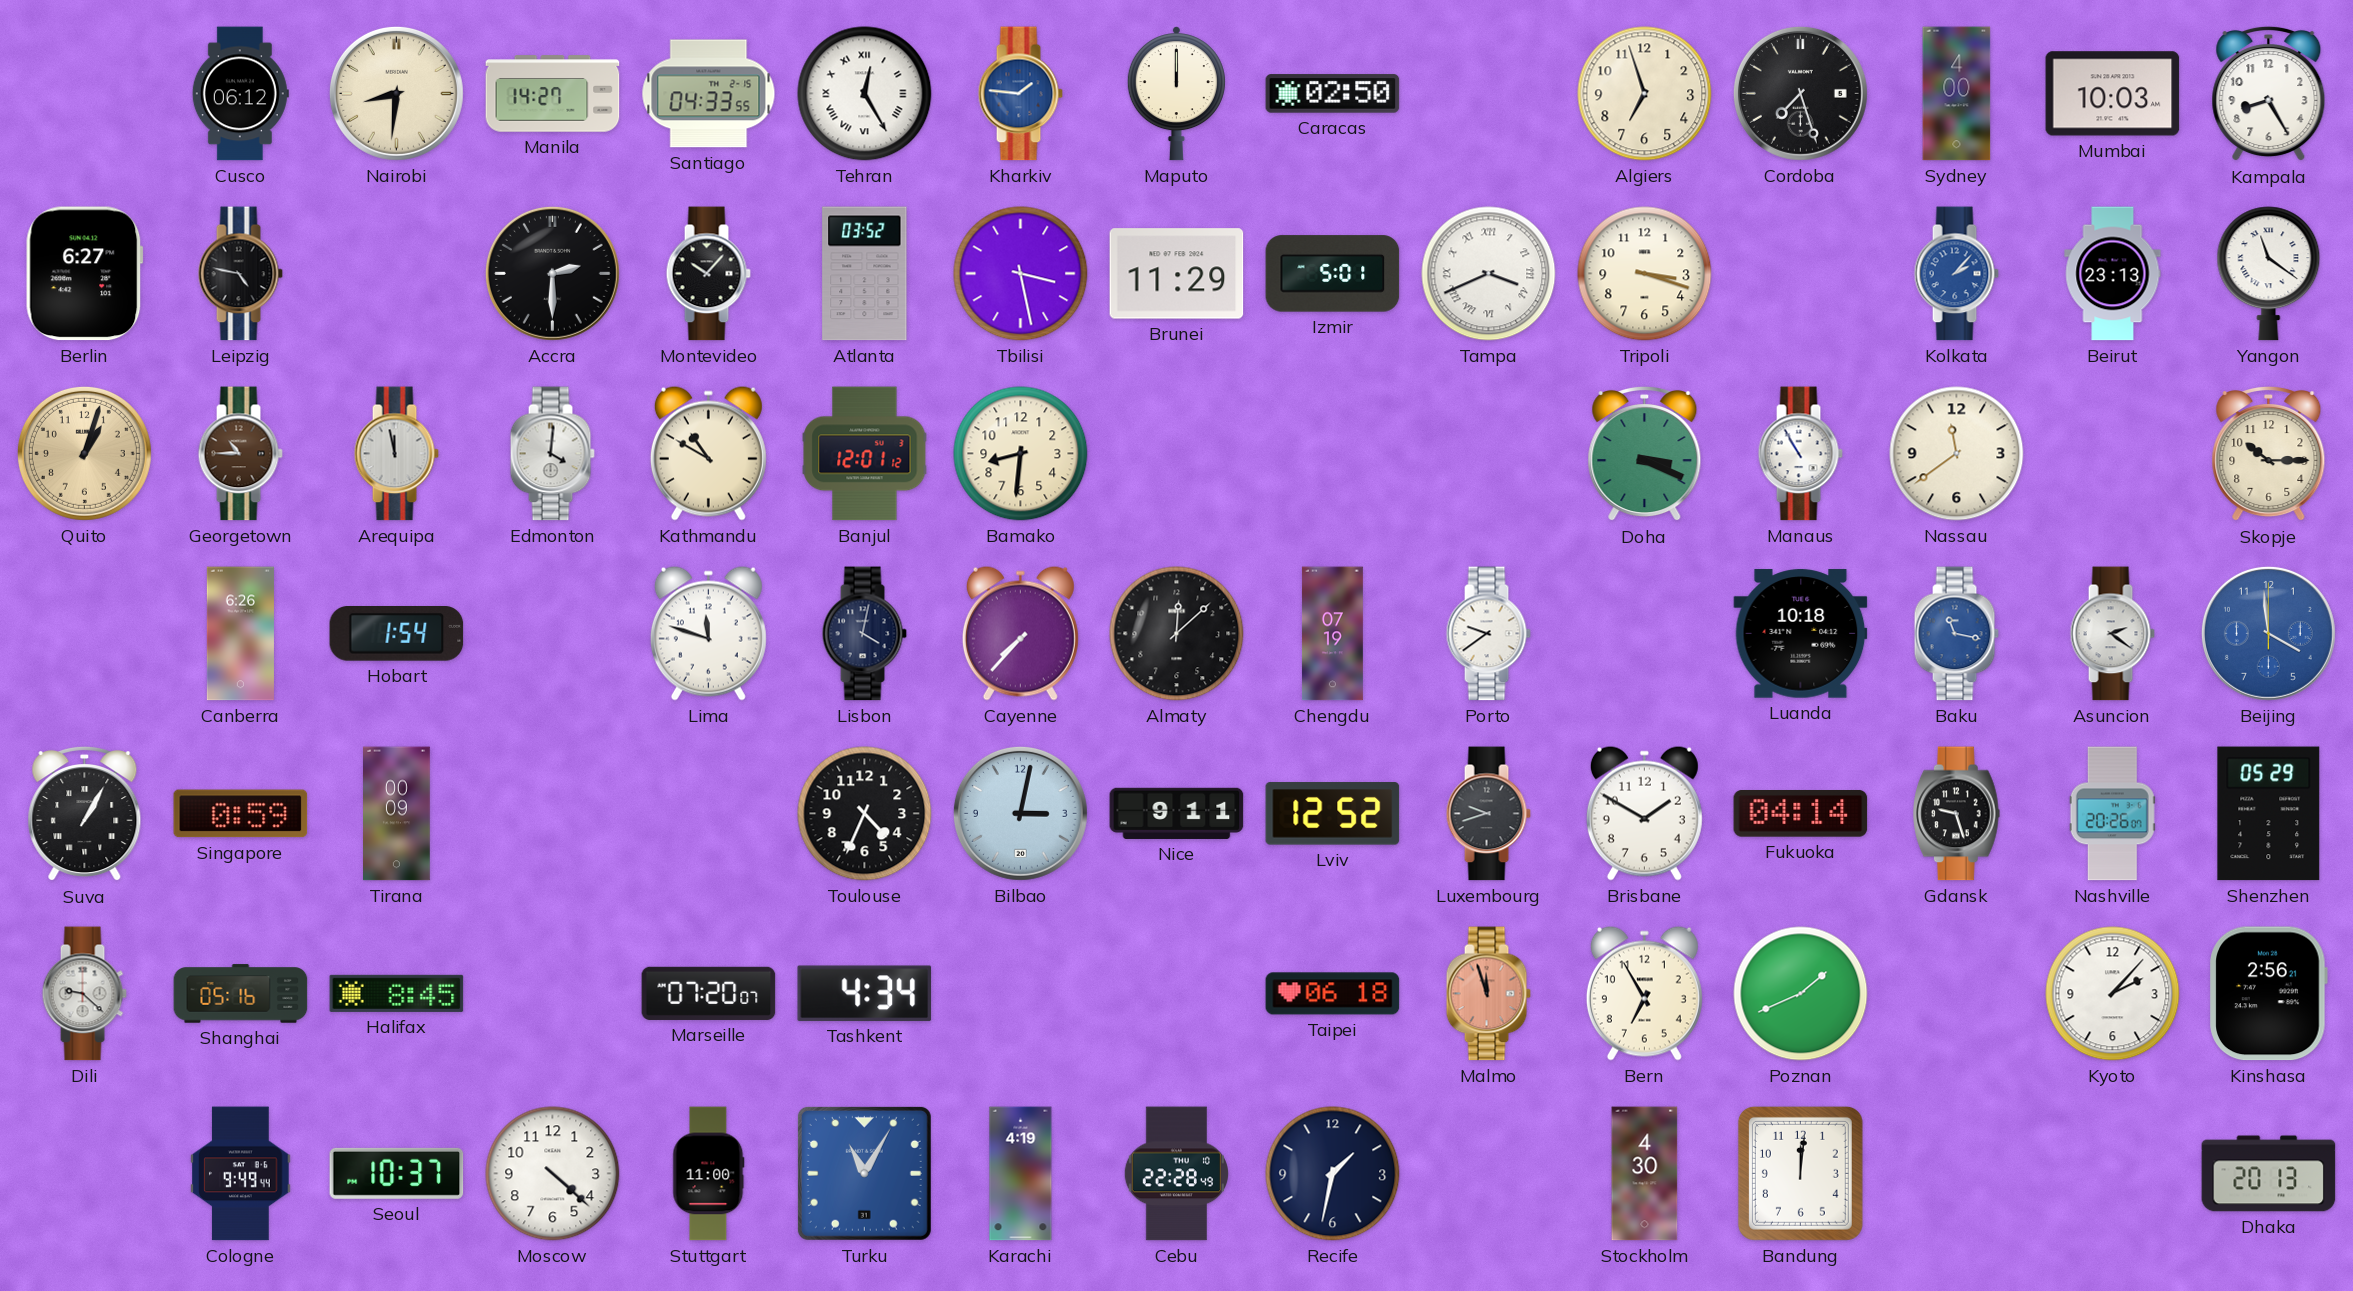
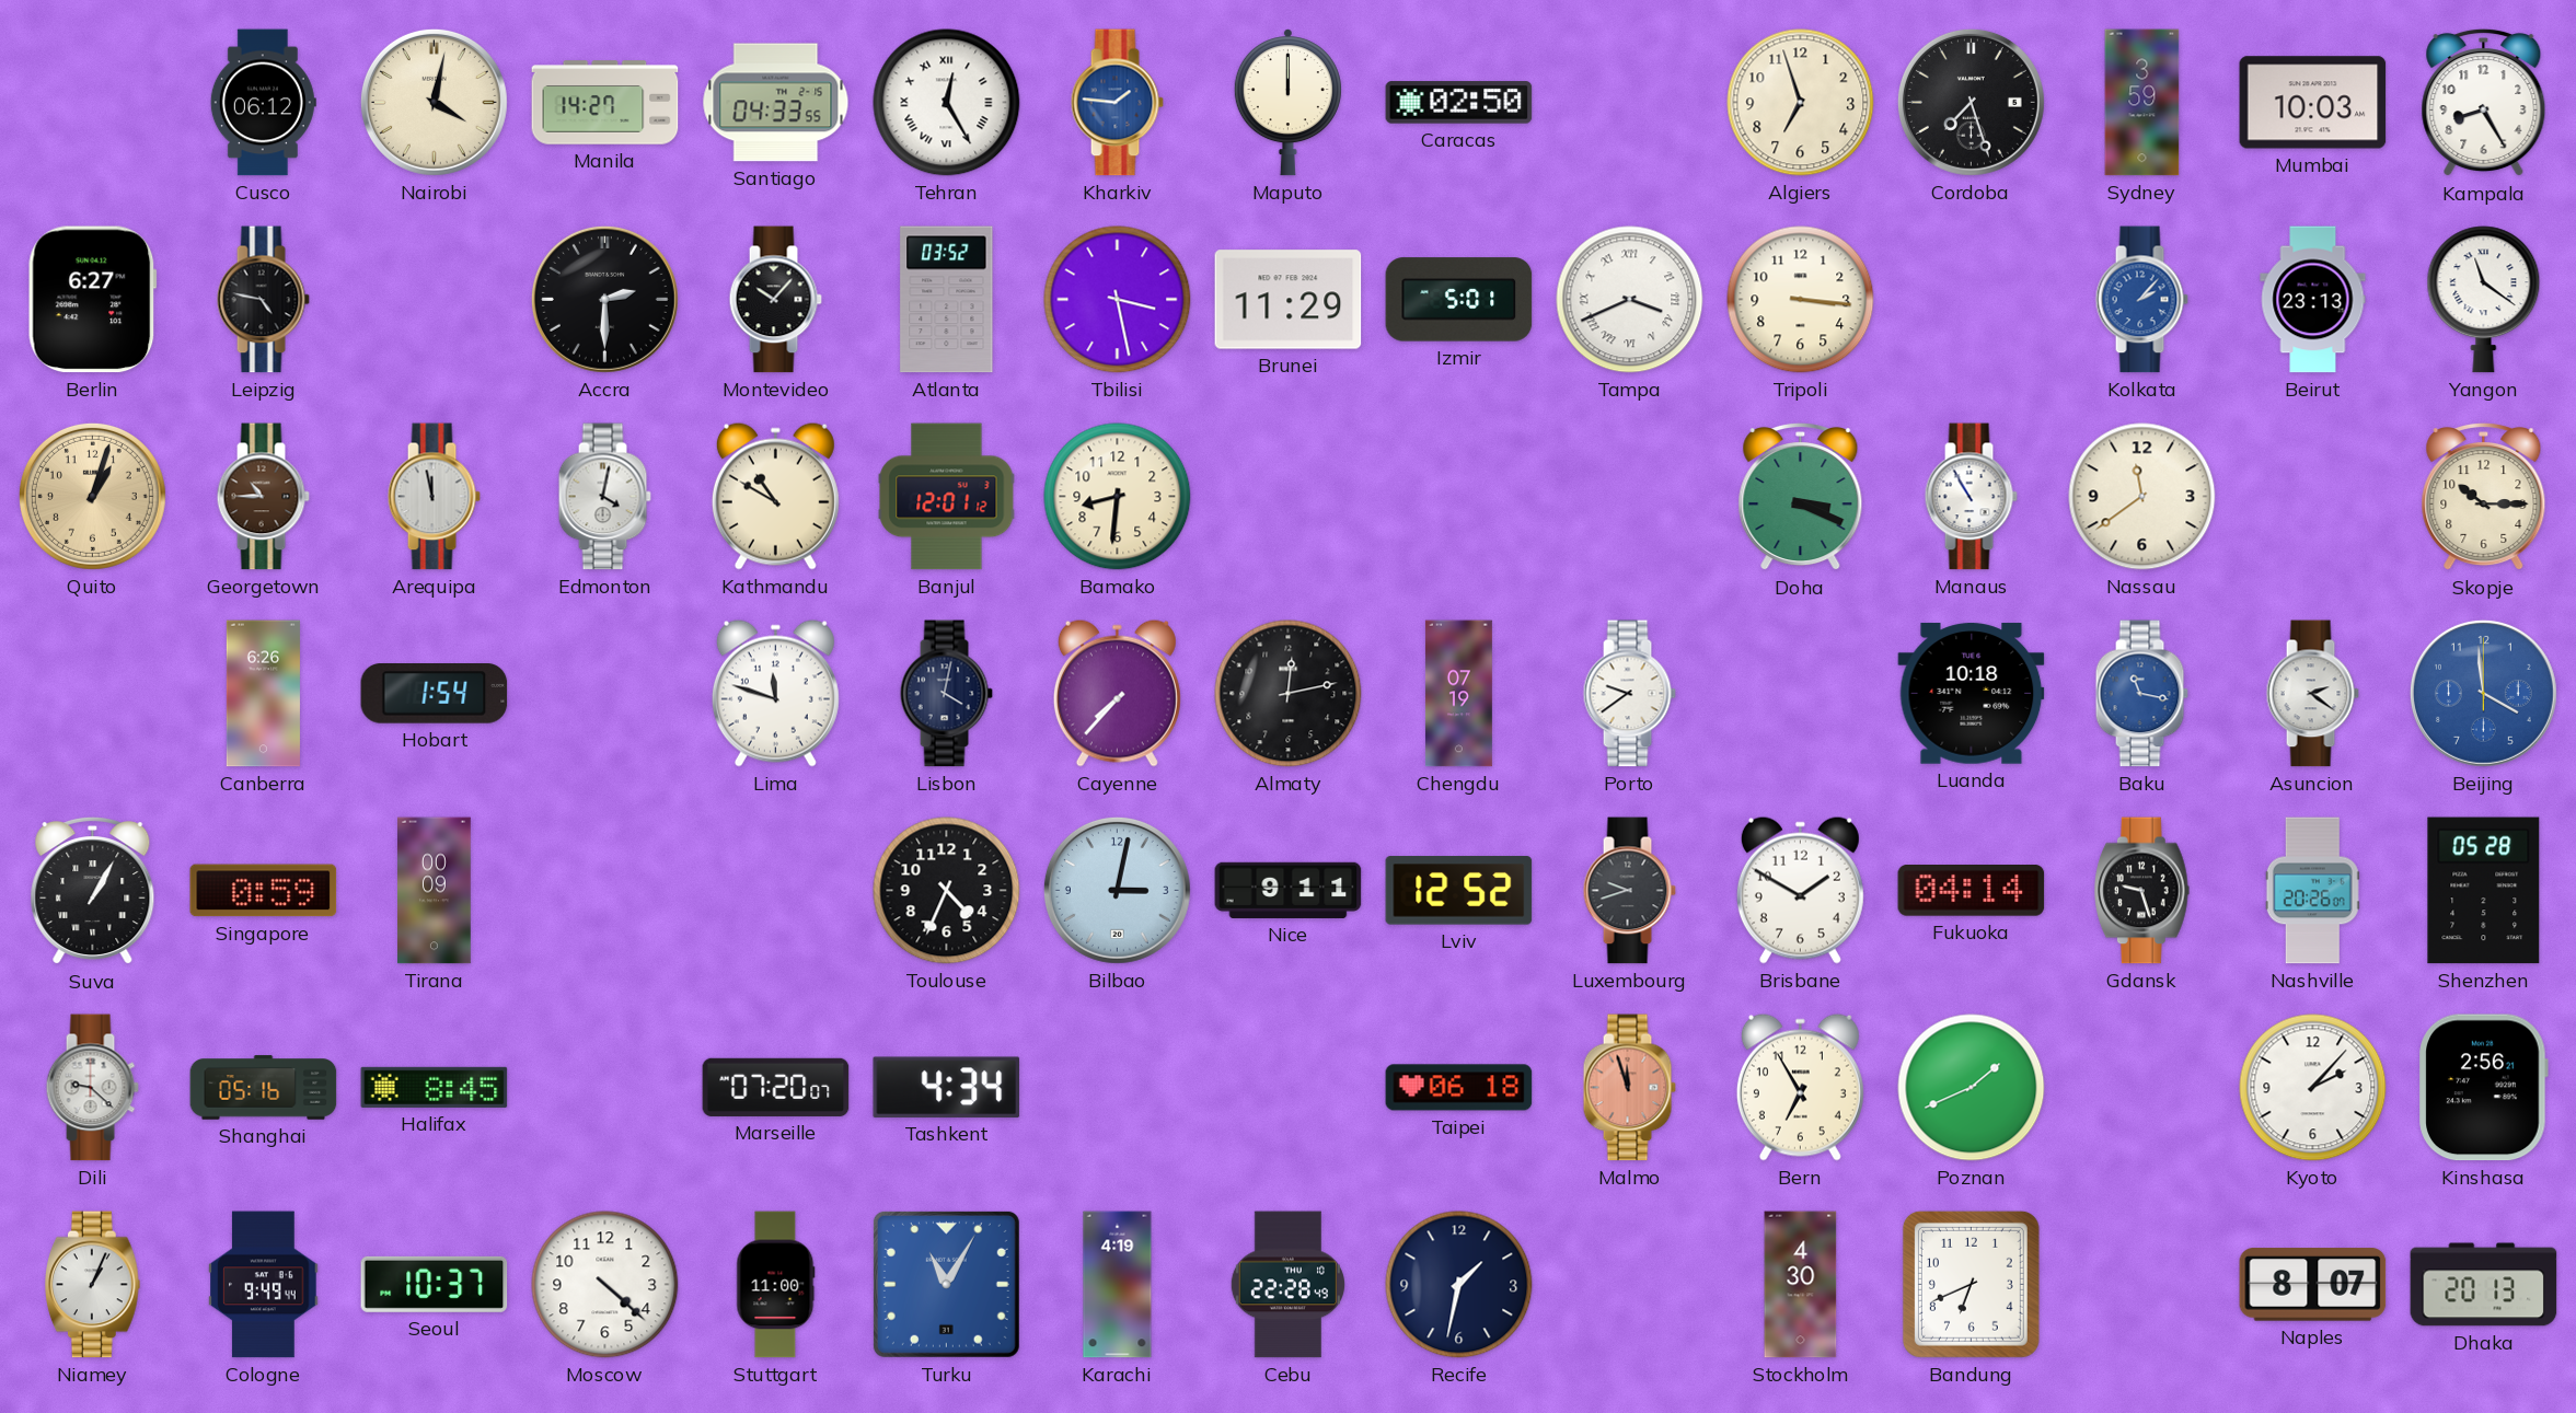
Nairobi: 8:31 -> 4:02 (434, 102)
Sydney: 4:00 -> 3:59 (2142, 103)
Tripoli: 3:18 -> 3:16 (1801, 300)
Edmonton: 4:01 -> 4:02 (604, 497)
Almaty: 12:08 -> 12:13 (1289, 694)
Shenzhen: 05:29 -> 05:28 (2484, 891)
Niamey: none -> 1:04 (93, 1285)
Bandung: 12:01 -> 6:41 (1971, 1284)
Naples: none -> 8:07 (2313, 1285)
